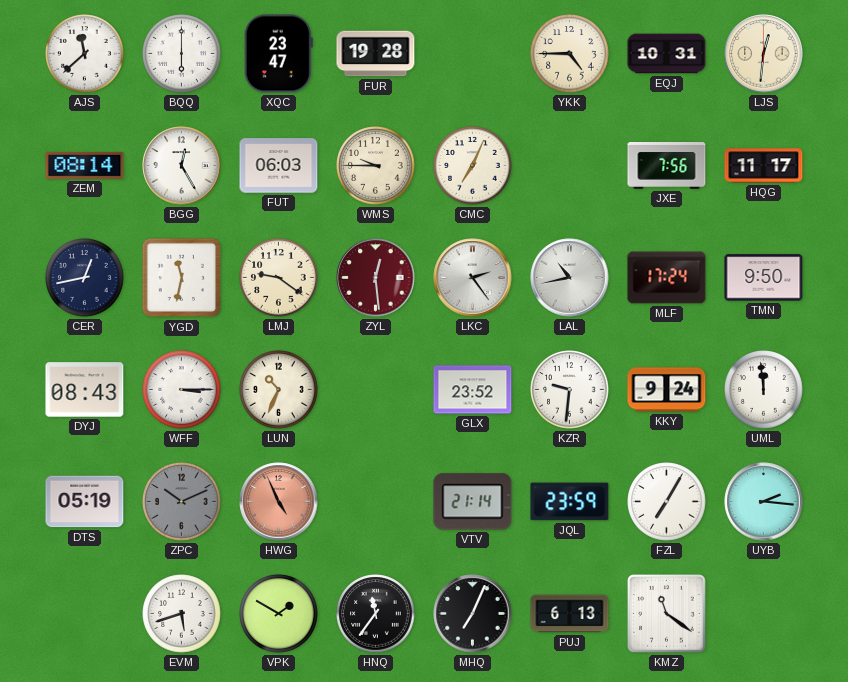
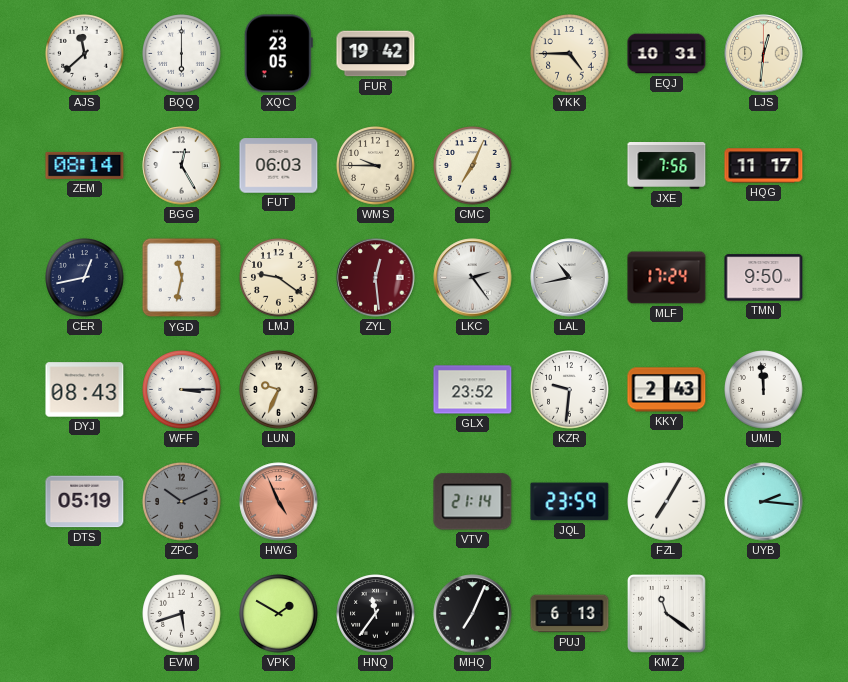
XQC: 23:47 -> 23:05 (278, 54)
FUR: 19:28 -> 19:42 (376, 54)
LUN: 10:34 -> 9:34 (279, 390)
KKY: 9:24 -> 2:43 (667, 390)
